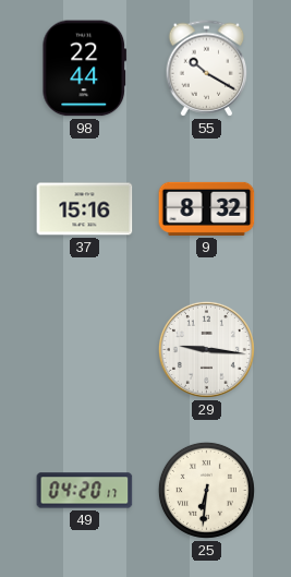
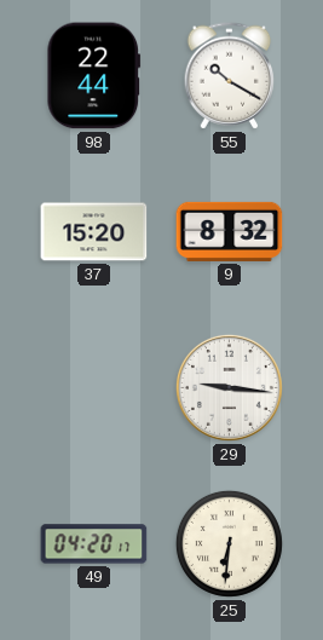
37: 15:16 -> 15:20 (94, 232)
